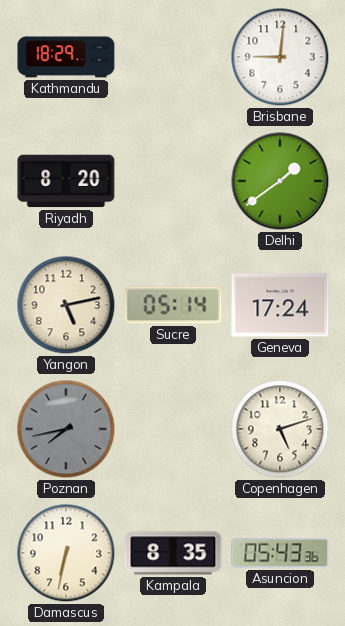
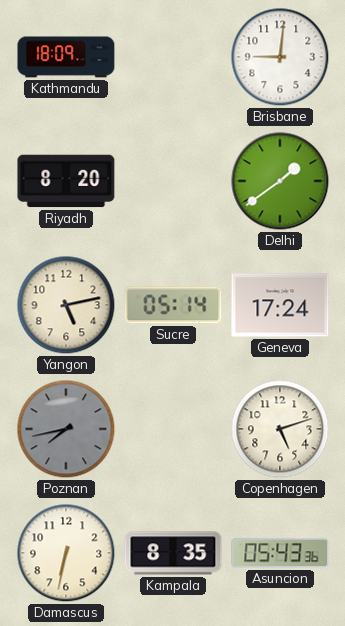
Kathmandu: 18:29 -> 18:09 (66, 57)
